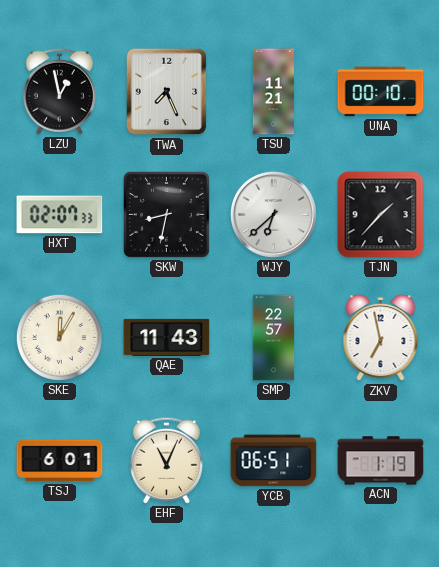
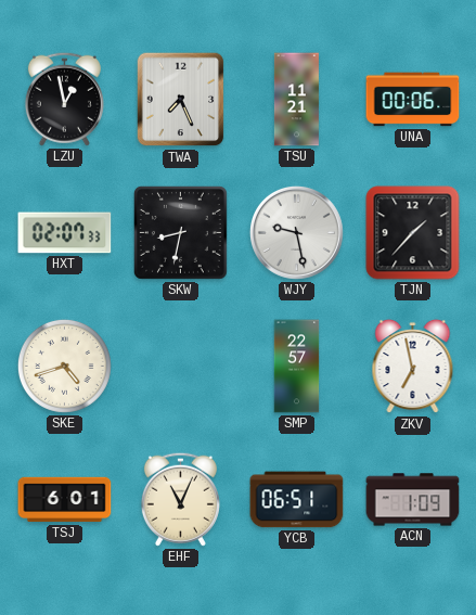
UNA: 00:10 -> 00:06 (413, 100)
WJY: 6:38 -> 9:28 (296, 232)
SKE: 12:05 -> 4:42 (64, 366)
QAE: 11:43 -> none (167, 337)
ACN: 1:19 -> 1:09 (413, 500)
